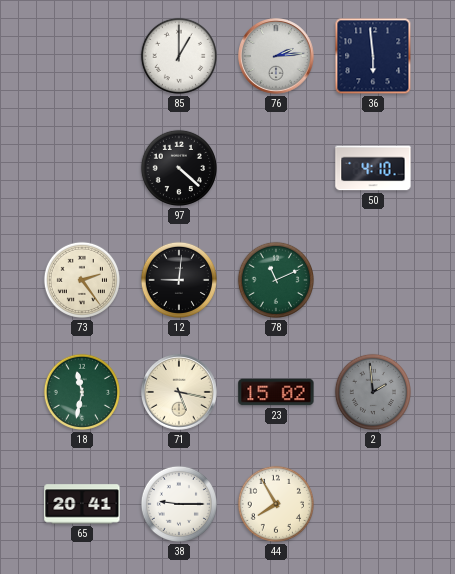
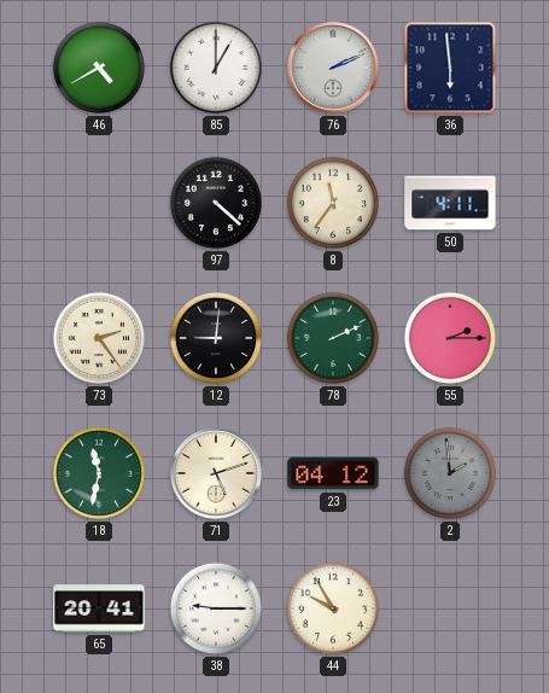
46: none -> 4:40 (99, 68)
76: 2:14 -> 2:11 (334, 69)
8: none -> 11:36 (333, 203)
50: 4:10 -> 4:11 (450, 203)
78: 11:11 -> 2:11 (333, 338)
55: none -> 2:15 (450, 338)
71: 5:17 -> 5:12 (217, 474)
23: 15:02 -> 04:12 (333, 473)
44: 7:55 -> 9:55 (333, 608)
